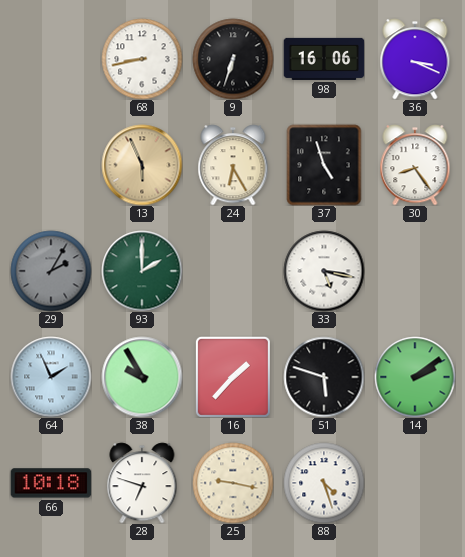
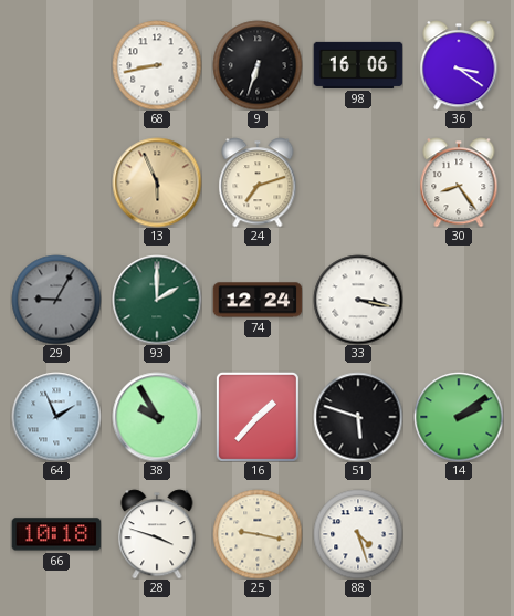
36: 3:19 -> 3:21 (459, 65)
24: 6:25 -> 7:12 (258, 182)
37: 4:57 -> none (324, 165)
29: 2:05 -> 9:05 (56, 300)
74: none -> 12:24 (258, 300)
33: 5:17 -> 3:17 (358, 300)
28: 6:48 -> 3:48 (157, 534)
